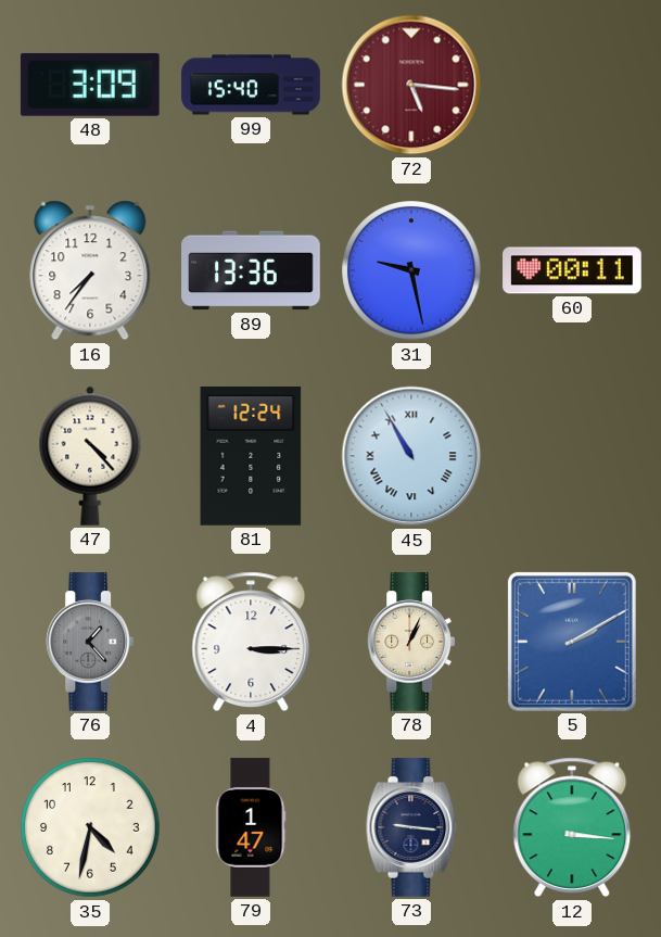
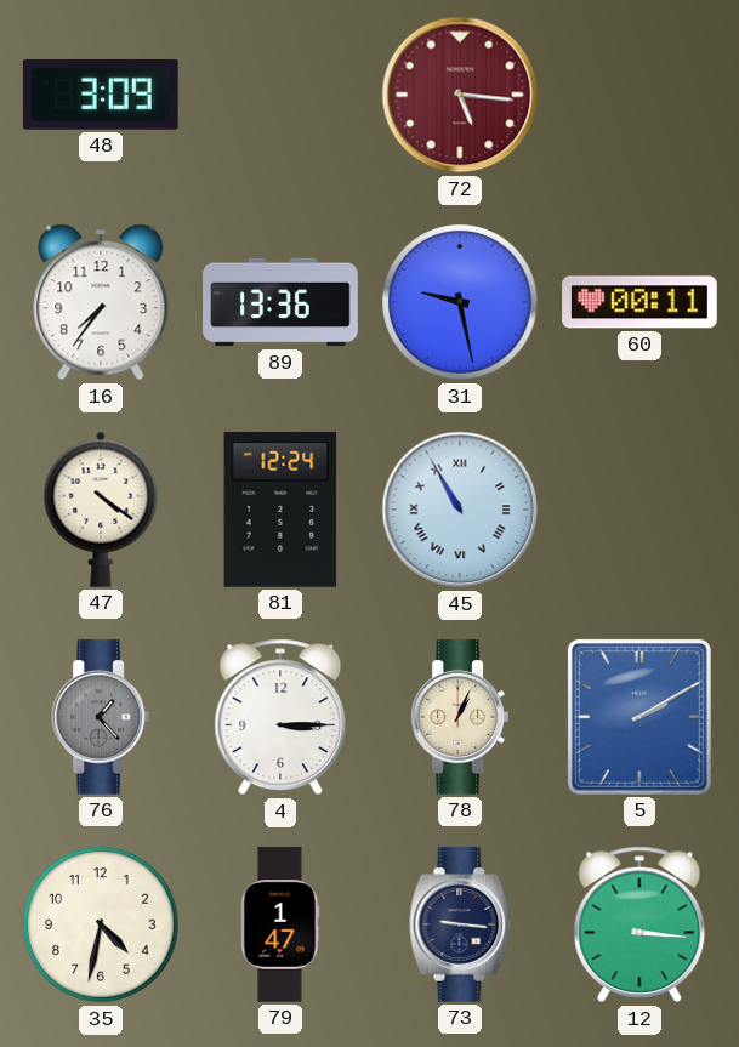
99: 15:40 -> none (251, 85)
47: 4:23 -> 4:21 (101, 510)
